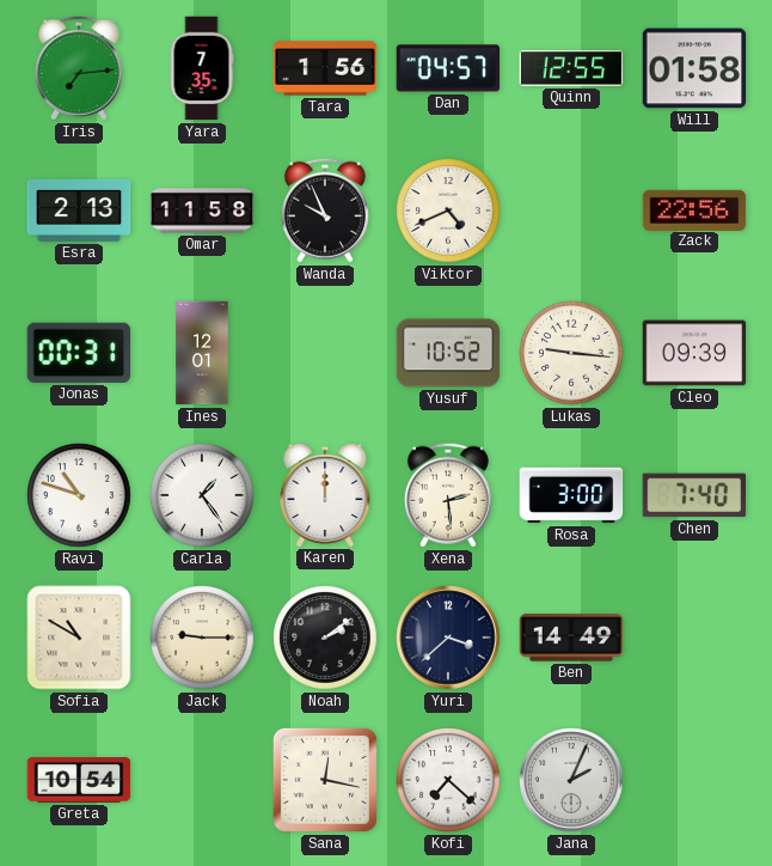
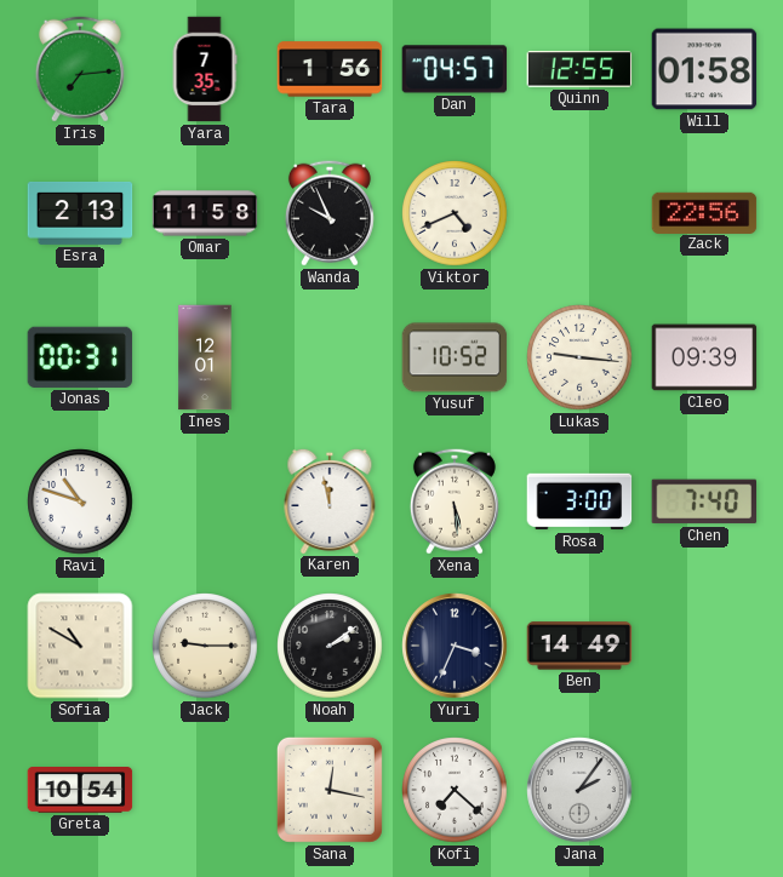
Carla: 1:24 -> none (202, 495)
Karen: 12:00 -> 11:58 (330, 500)
Xena: 2:29 -> 5:29 (455, 501)
Yuri: 3:38 -> 3:34 (455, 646)
Jana: 2:04 -> 2:06 (579, 790)
